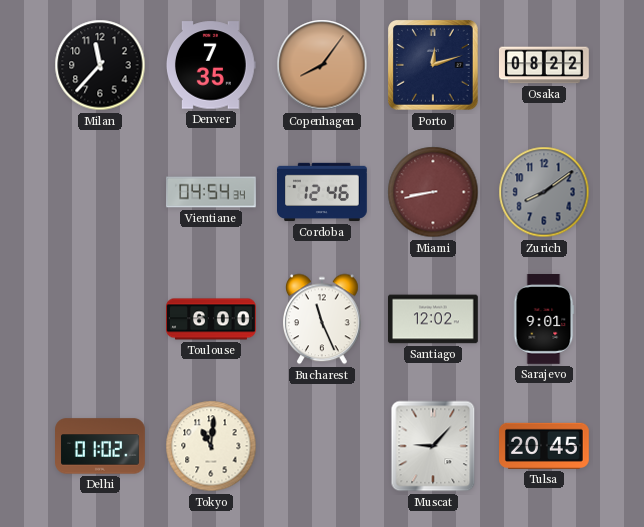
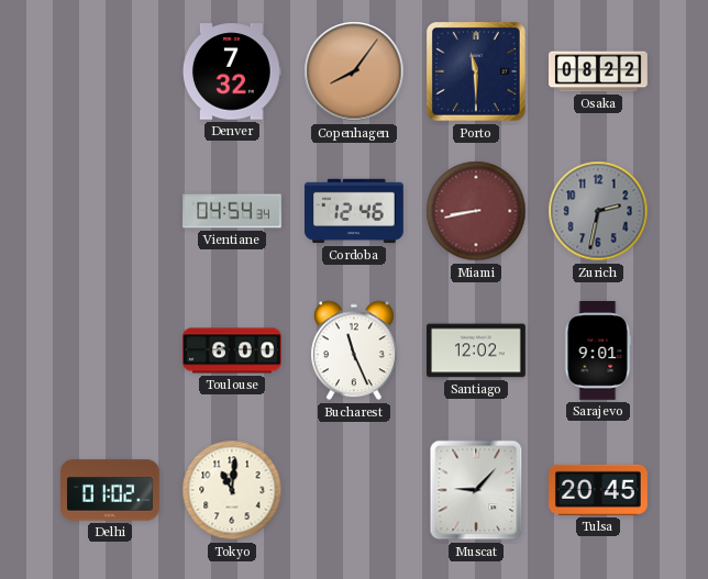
Milan: 11:37 -> none (100, 65)
Denver: 7:35 -> 7:32 (232, 71)
Porto: 12:12 -> 11:30 (477, 73)
Zurich: 8:09 -> 2:32 (598, 211)
